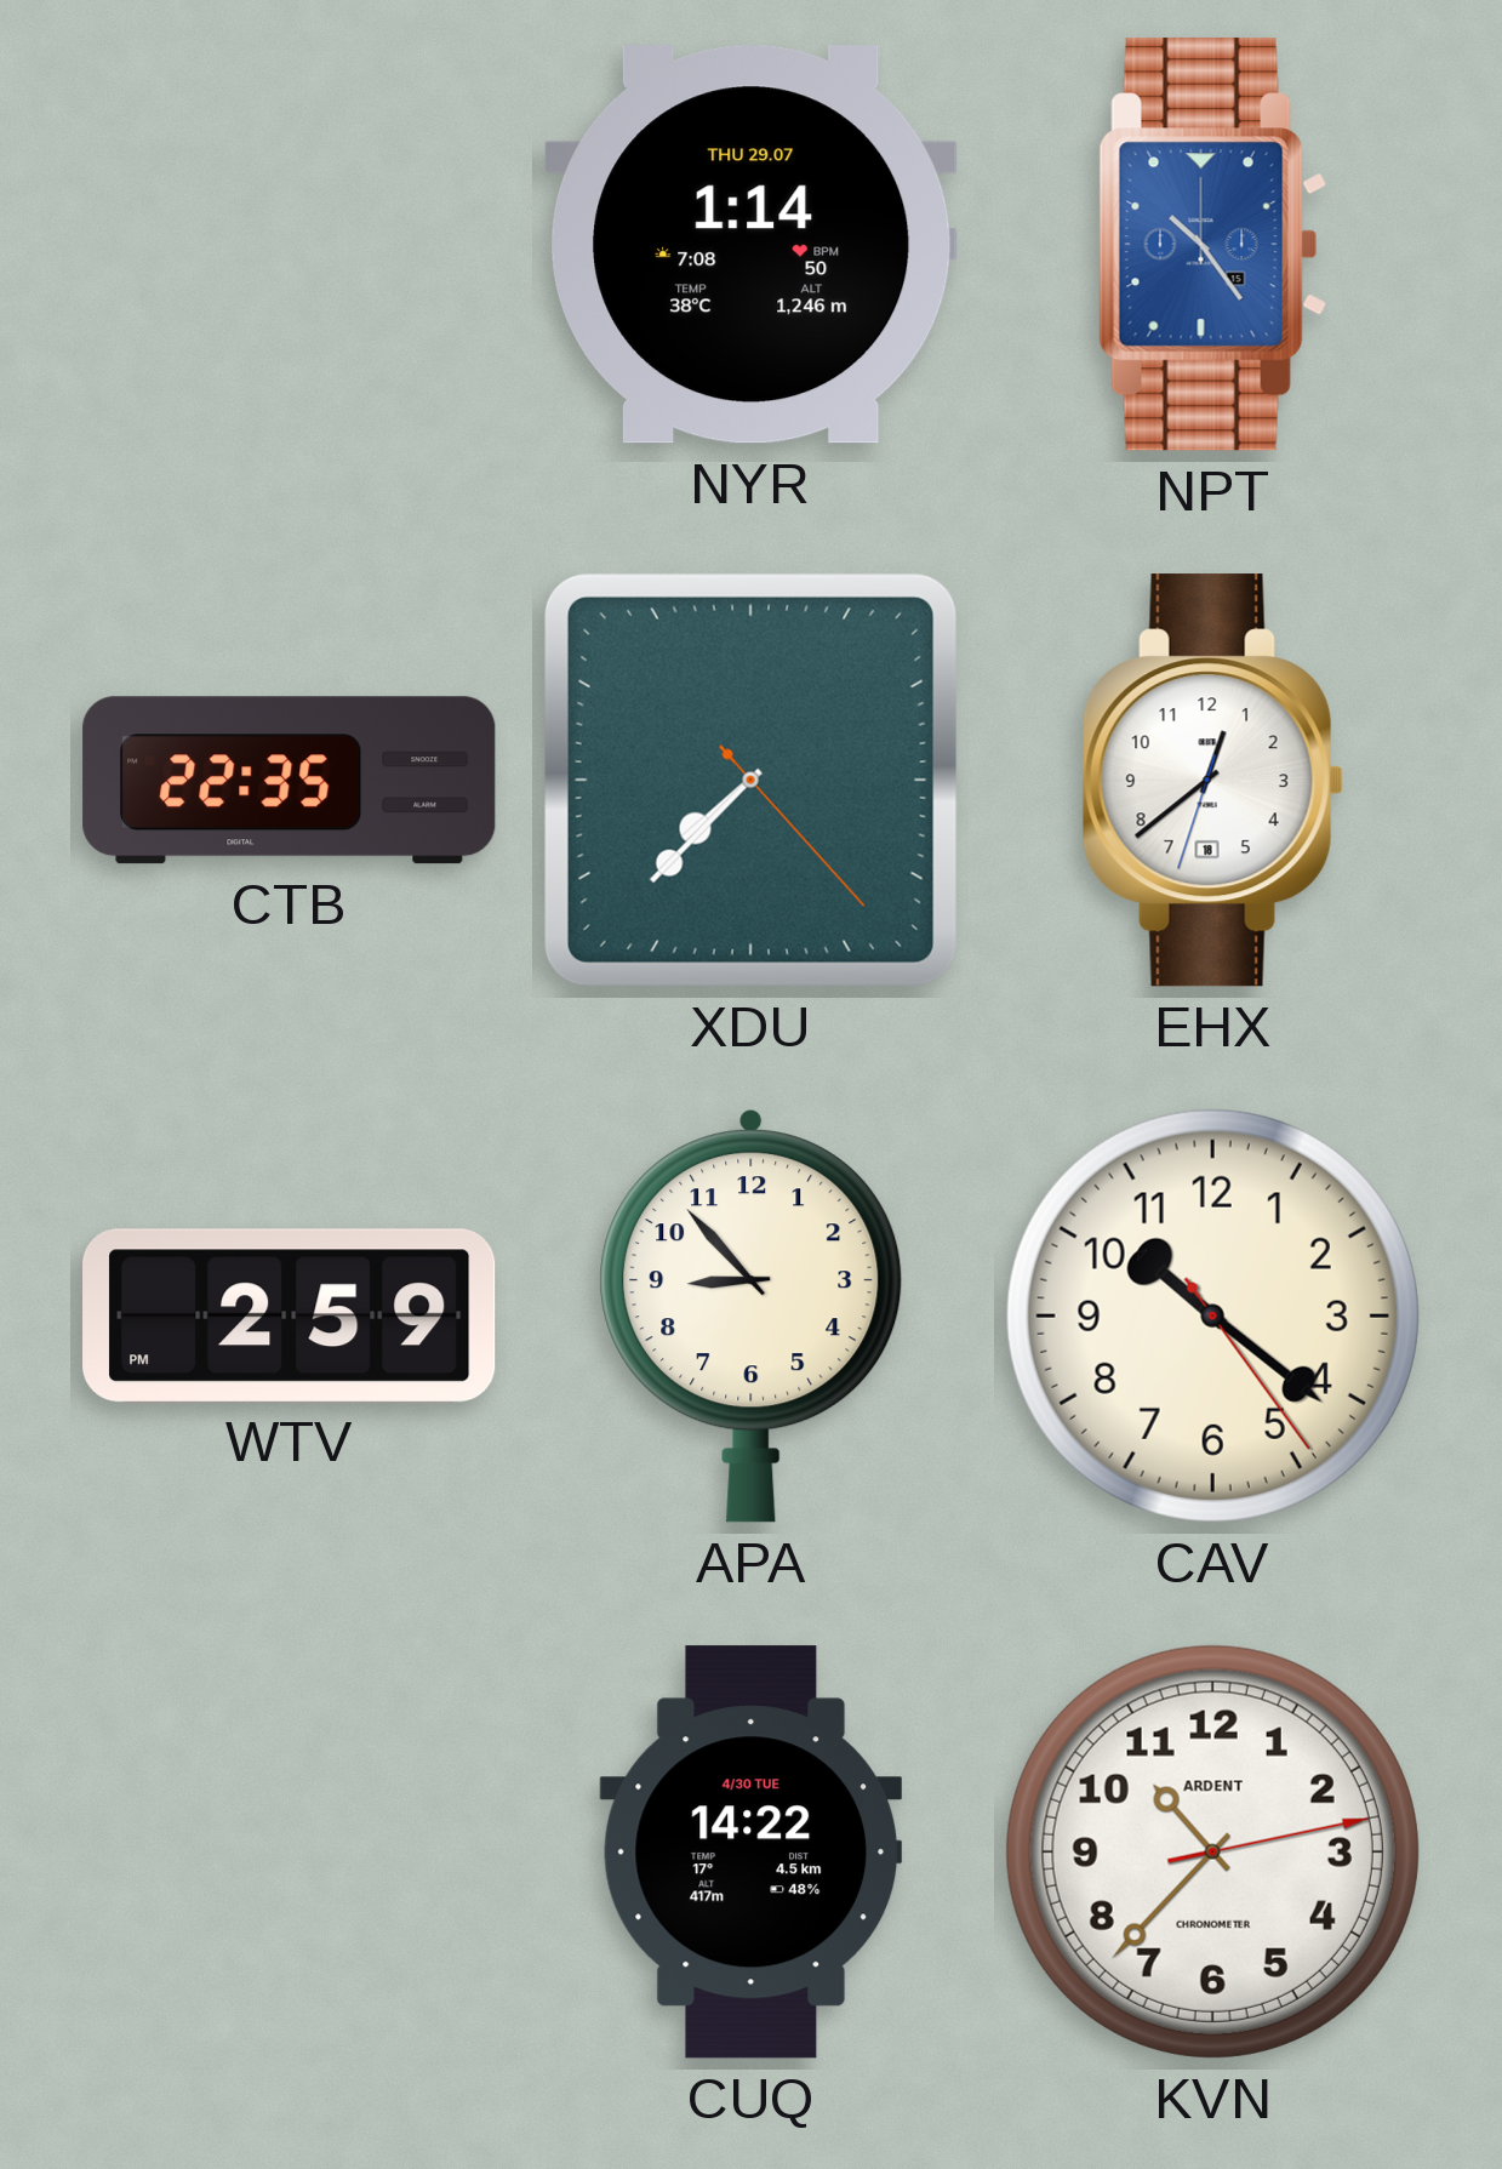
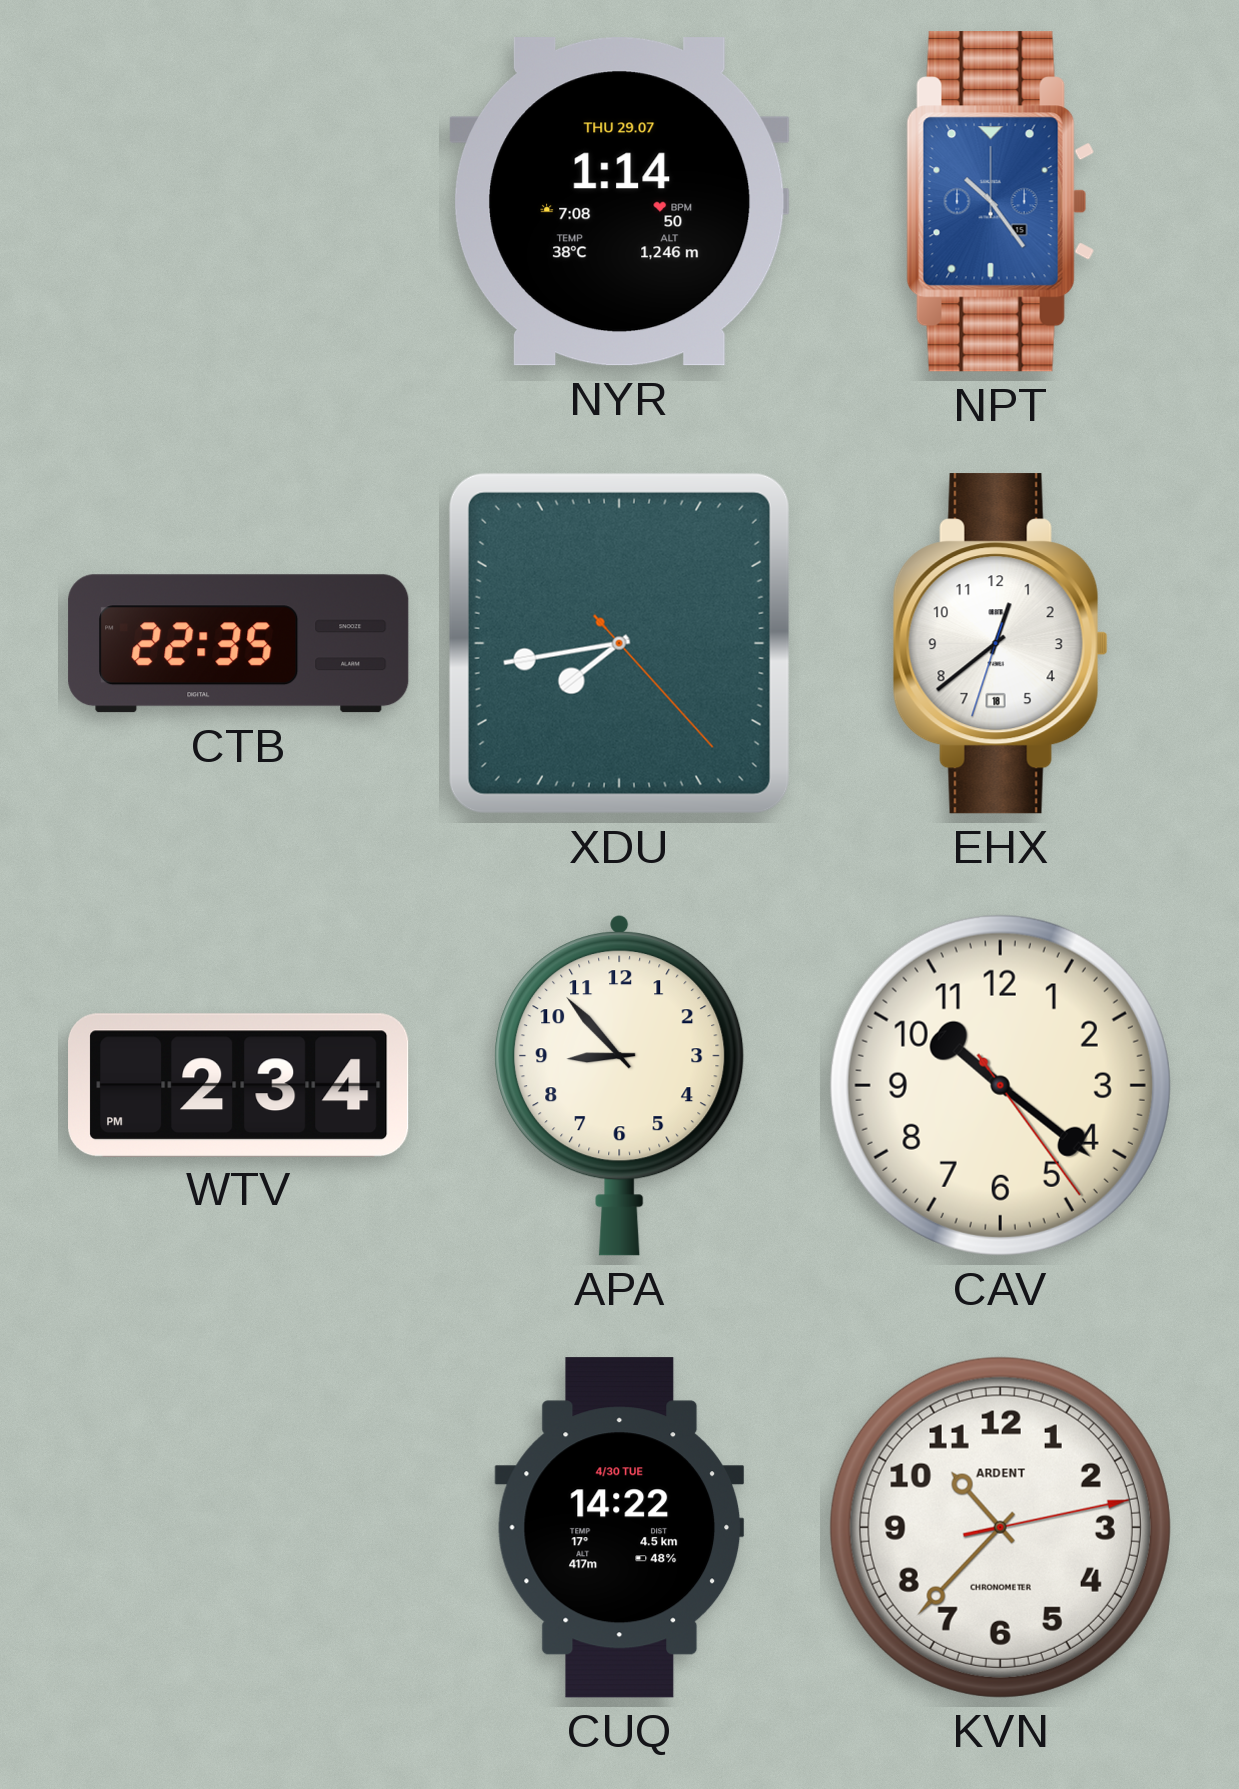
XDU: 7:37 -> 7:43 (619, 643)
WTV: 2:59 -> 2:34 (239, 1085)
